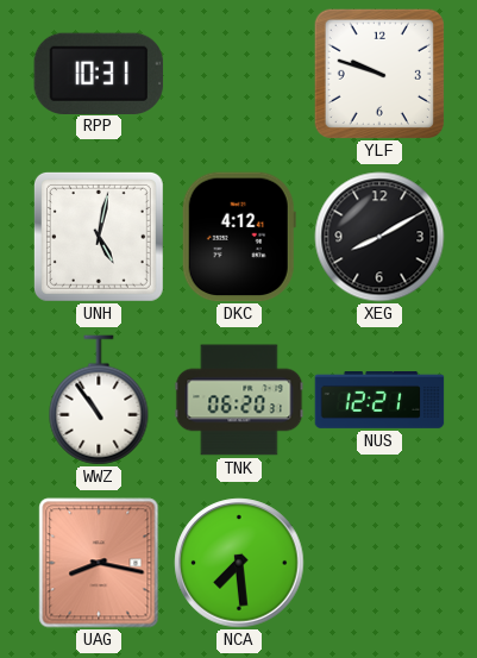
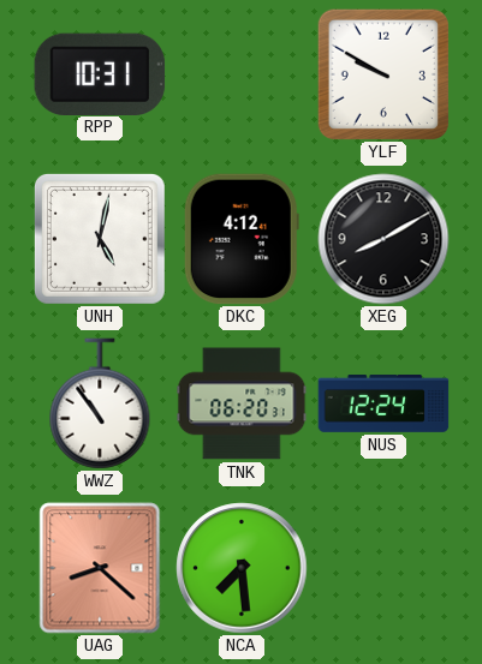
YLF: 9:48 -> 9:50 (383, 74)
NUS: 12:21 -> 12:24 (383, 405)
UAG: 8:17 -> 8:22 (100, 568)
